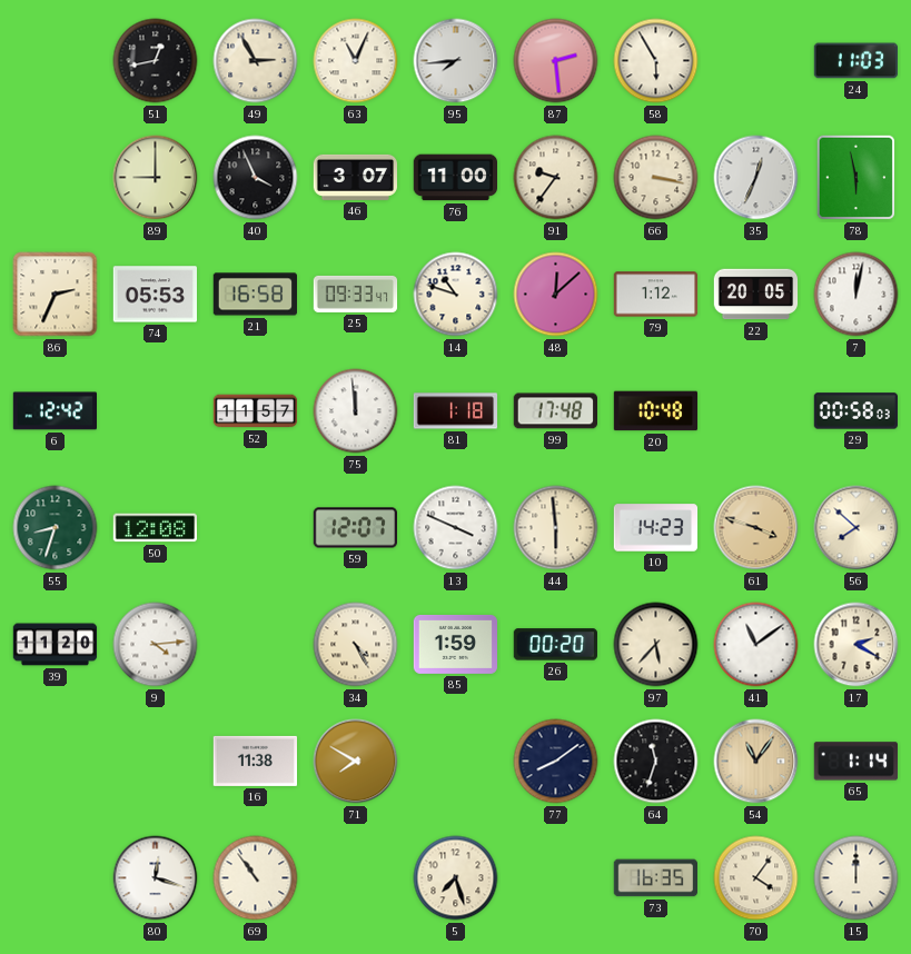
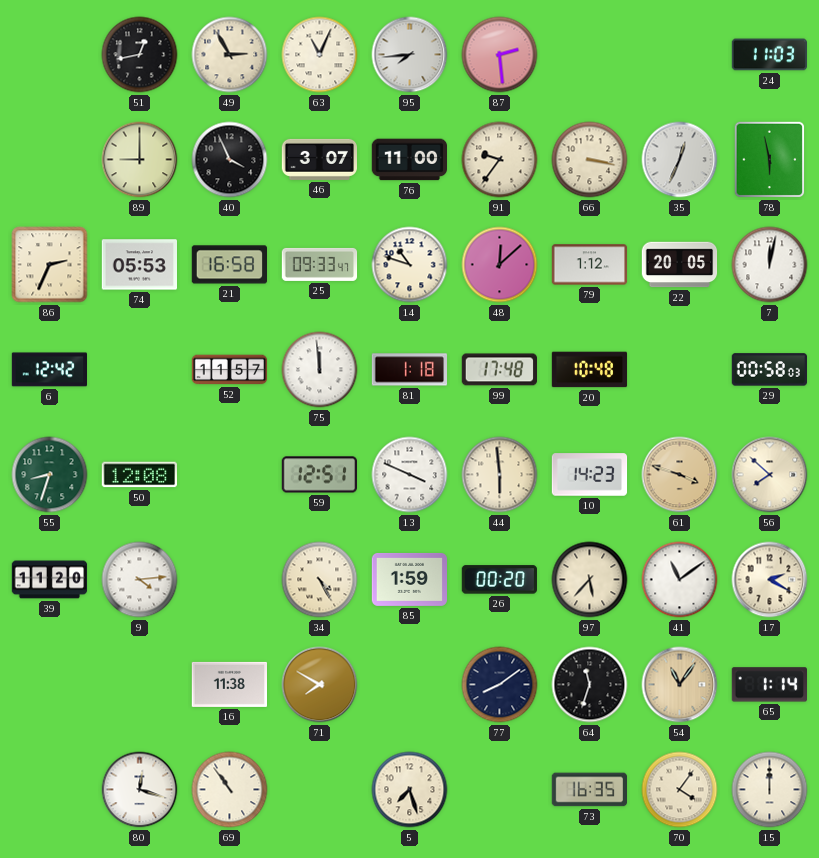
58: 5:55 -> none (656, 61)
59: 12:07 -> 12:51 (319, 475)
